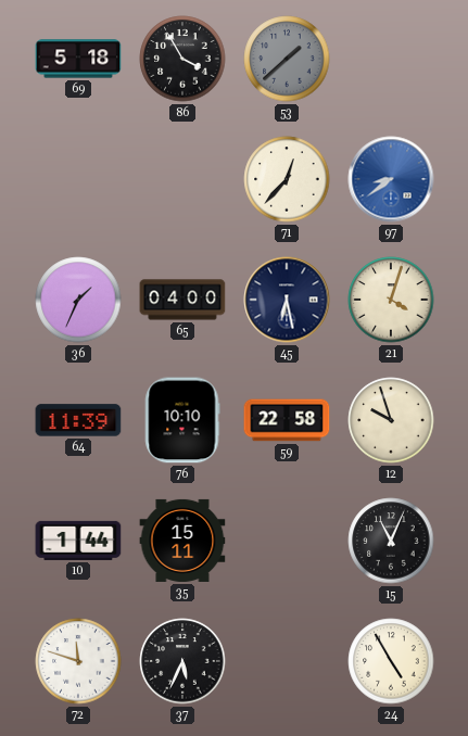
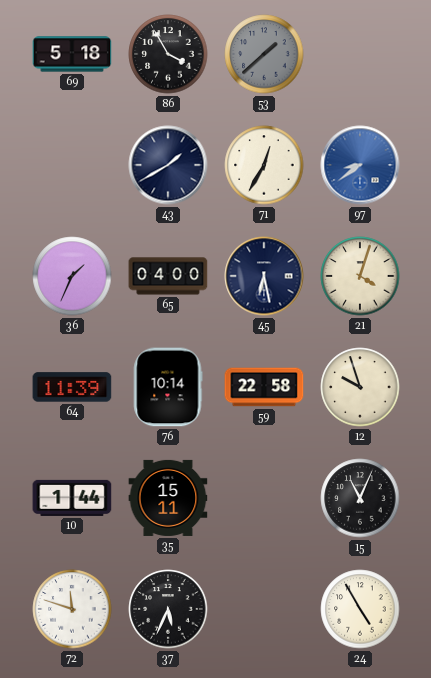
43: none -> 1:40 (168, 165)
71: 12:37 -> 12:35 (264, 165)
76: 10:10 -> 10:14 (168, 387)
